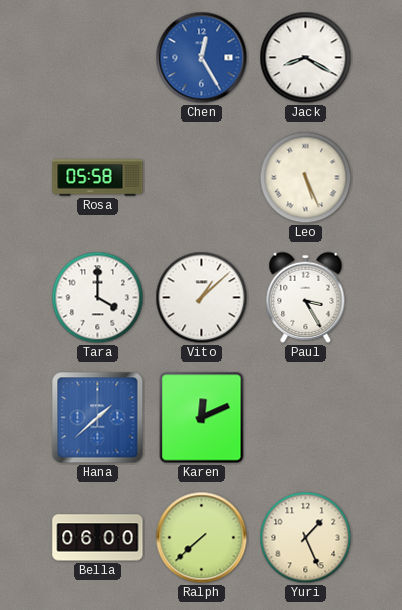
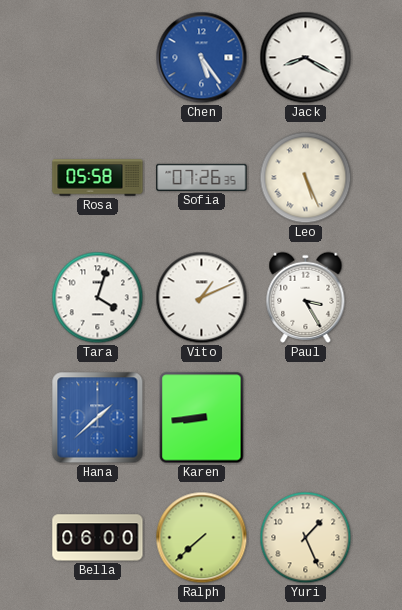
Chen: 12:25 -> 5:24 (202, 58)
Sofia: none -> 07:26 (202, 177)
Tara: 4:00 -> 4:03 (98, 298)
Vito: 1:08 -> 1:11 (202, 298)
Karen: 12:11 -> 8:44 (202, 418)
